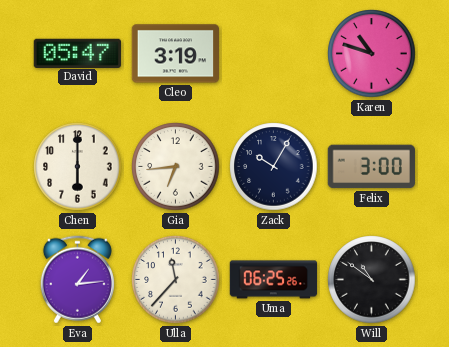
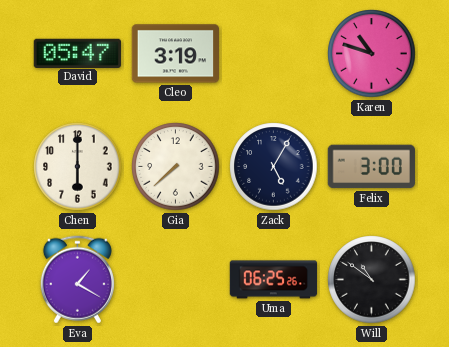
Gia: 6:44 -> 7:38 (176, 167)
Zack: 10:05 -> 5:05 (274, 167)
Eva: 1:14 -> 1:20 (77, 280)
Ulla: 11:37 -> none (176, 280)
